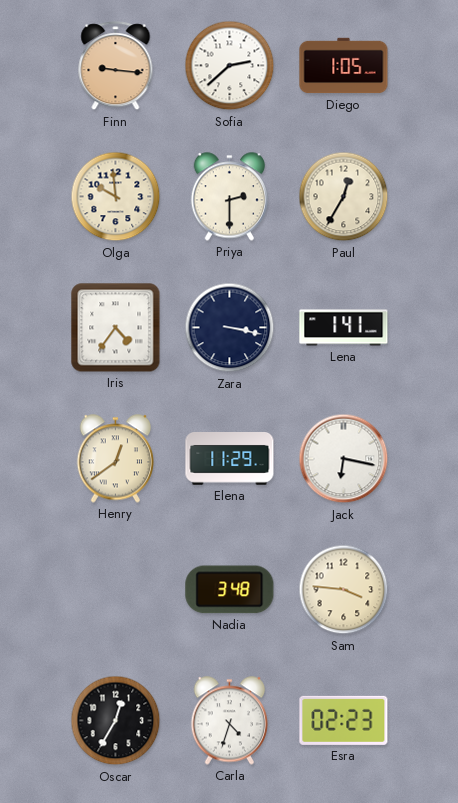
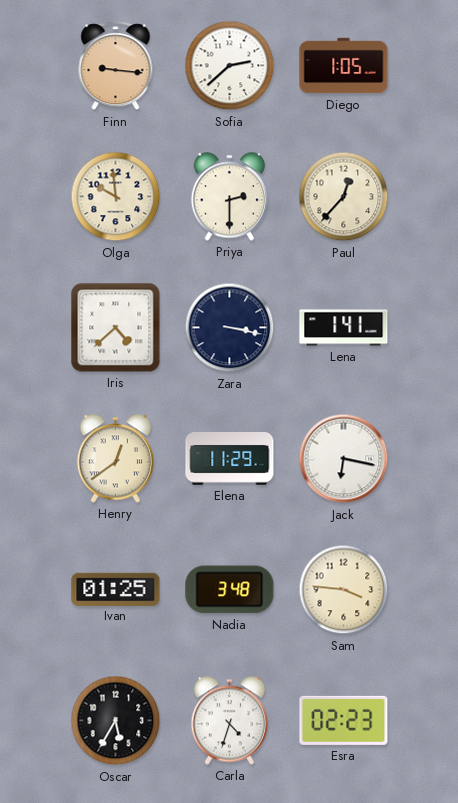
Paul: 12:35 -> 12:37 (344, 197)
Iris: 4:36 -> 4:38 (116, 328)
Ivan: none -> 01:25 (116, 589)
Oscar: 12:35 -> 5:35 (116, 721)
